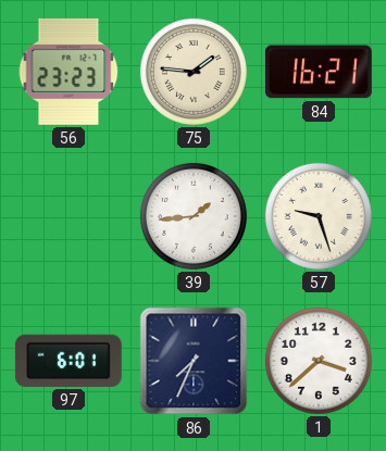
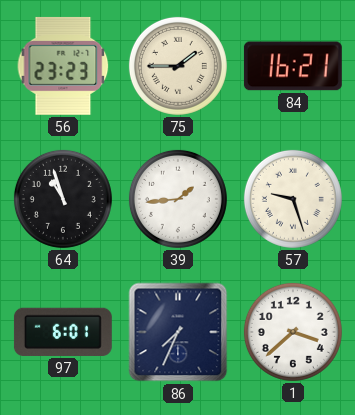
75: 1:46 -> 1:45 (178, 66)
64: none -> 10:57 (63, 199)
